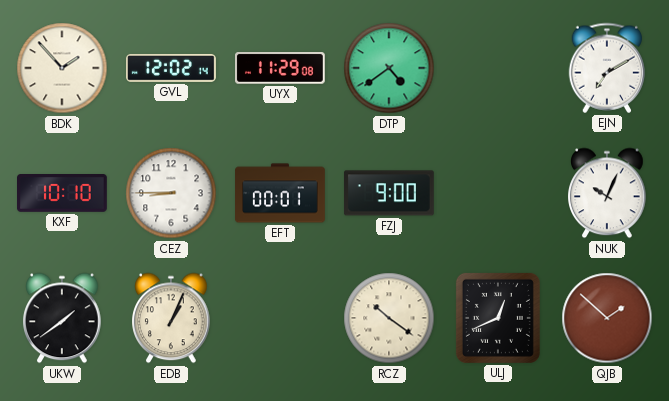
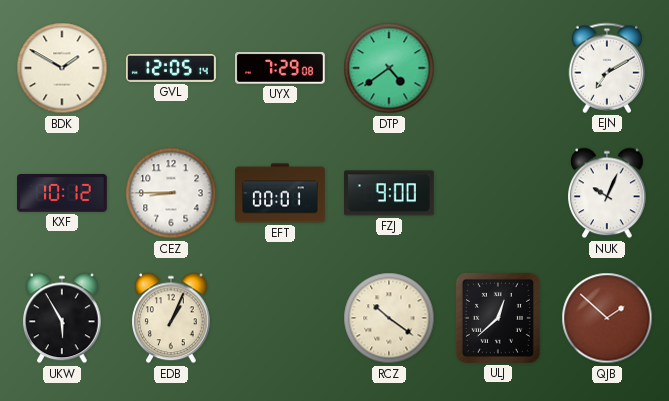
BDK: 1:53 -> 1:50 (62, 68)
GVL: 12:02 -> 12:05 (172, 68)
UYX: 11:29 -> 7:29 (281, 69)
KXF: 10:10 -> 10:12 (63, 194)
UKW: 1:39 -> 5:55 (62, 318)
ULJ: 12:41 -> 12:38 (498, 318)
